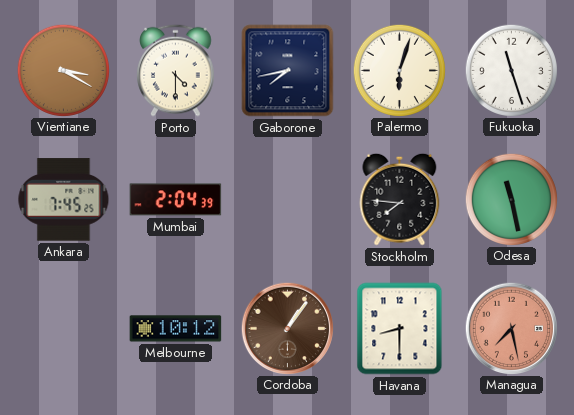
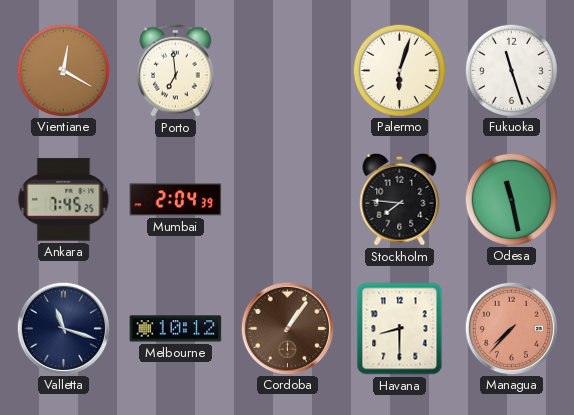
Vientiane: 3:20 -> 12:20 (63, 70)
Porto: 4:30 -> 6:59 (176, 70)
Gaborone: 7:43 -> none (288, 71)
Valletta: none -> 11:18 (63, 328)
Managua: 7:28 -> 7:37 (511, 328)
